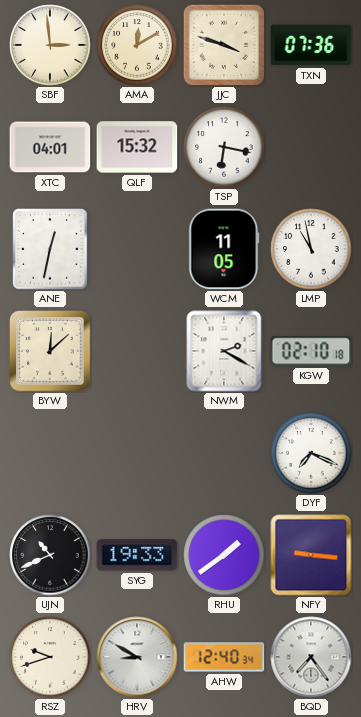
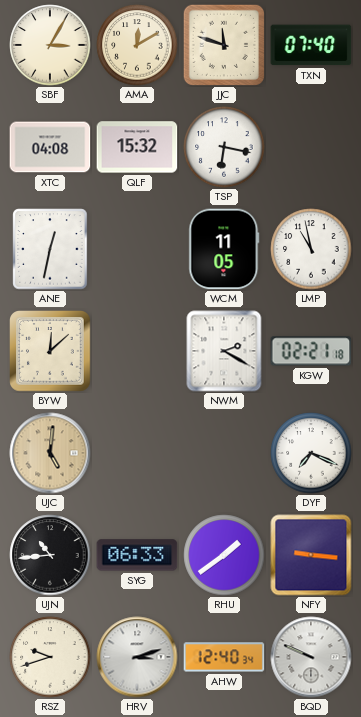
SBF: 2:59 -> 3:05 (50, 45)
JJC: 3:48 -> 11:48 (223, 44)
TXN: 07:36 -> 07:40 (311, 45)
XTC: 04:01 -> 04:08 (50, 147)
KGW: 02:10 -> 02:21 (311, 351)
UJC: none -> 5:01 (50, 453)
UJN: 10:41 -> 10:44 (50, 555)
SYG: 19:33 -> 06:33 (137, 555)
HRV: 8:50 -> 3:12 (137, 657)
BQD: 7:24 -> 9:49 (311, 657)
